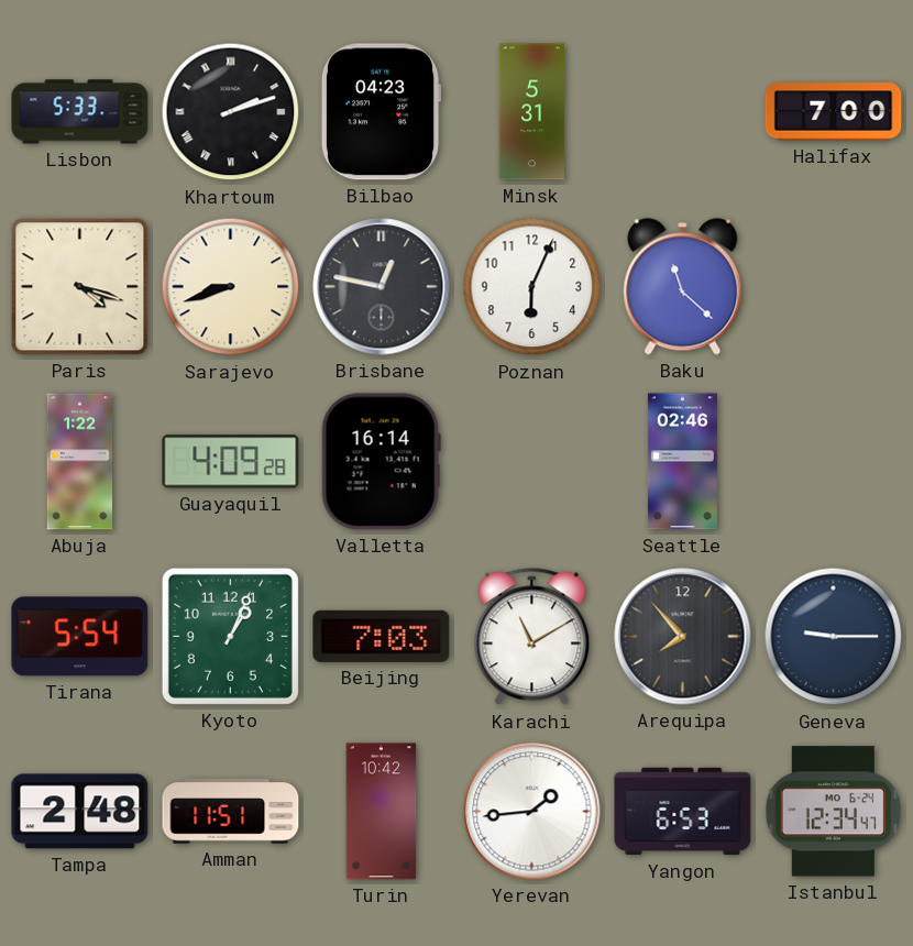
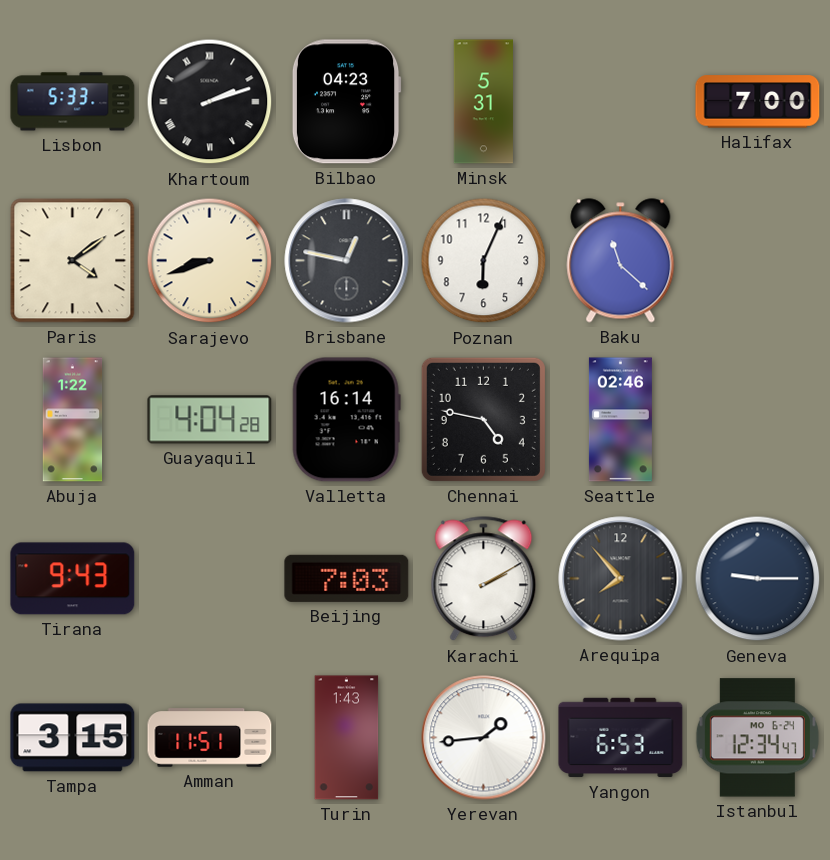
Paris: 4:18 -> 4:09 (73, 261)
Guayaquil: 4:09 -> 4:04 (210, 420)
Chennai: none -> 4:47 (483, 419)
Tirana: 5:54 -> 9:43 (73, 579)
Kyoto: 1:04 -> none (230, 636)
Karachi: 11:10 -> 2:10 (484, 579)
Tampa: 2:48 -> 3:15 (73, 738)
Turin: 10:42 -> 1:43 (347, 738)
